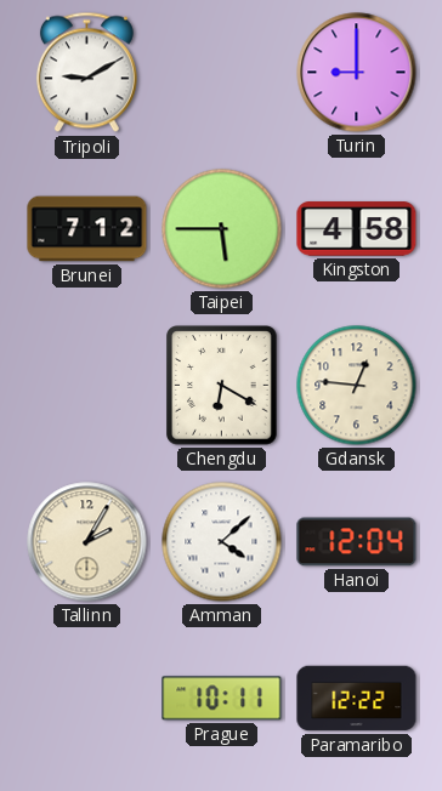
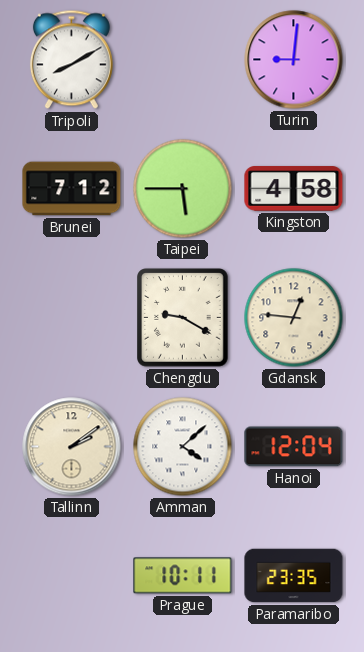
Tripoli: 9:10 -> 8:10 (71, 60)
Turin: 9:00 -> 9:01 (294, 60)
Chengdu: 6:20 -> 9:20 (183, 318)
Tallinn: 2:05 -> 2:09 (72, 447)
Paramaribo: 12:22 -> 23:35 (294, 576)
